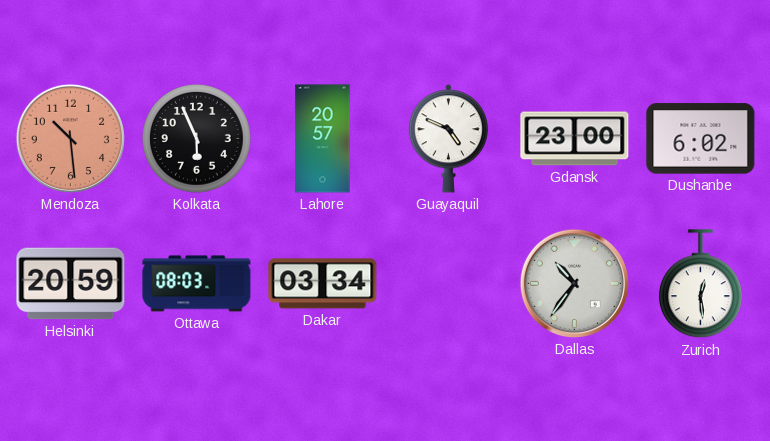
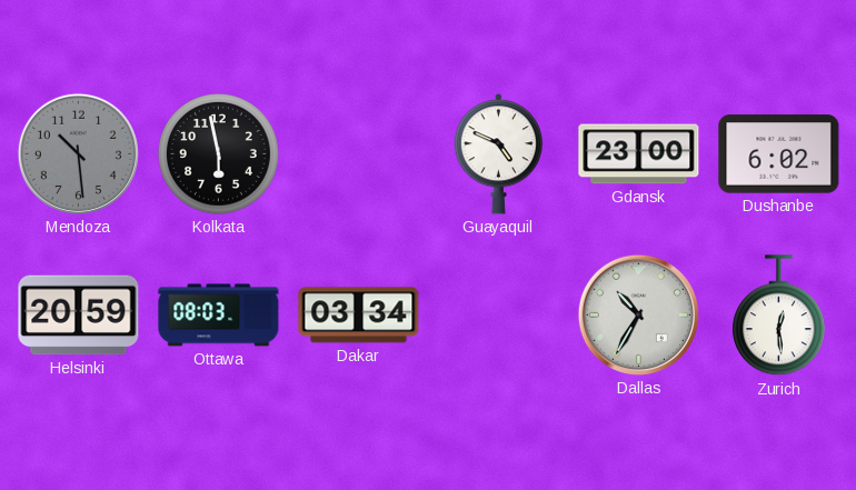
Mendoza dial: salmon -> grey (78, 153)
Kolkata: 5:56 -> 5:58 (219, 154)
Lahore: 20:57 -> none (323, 139)
Dallas: 10:36 -> 10:35 (638, 314)
